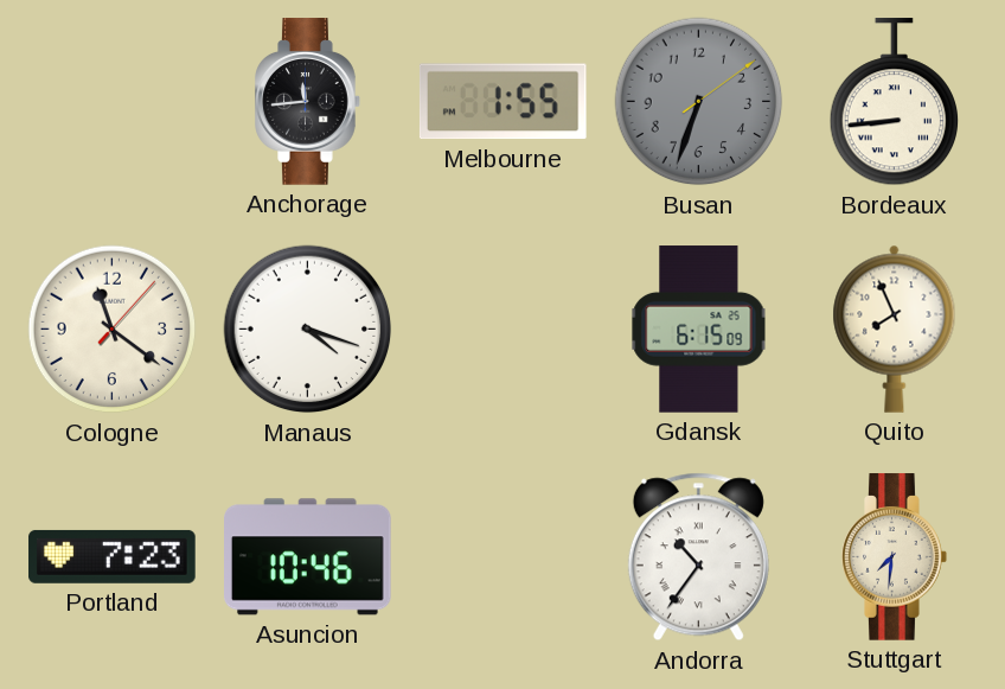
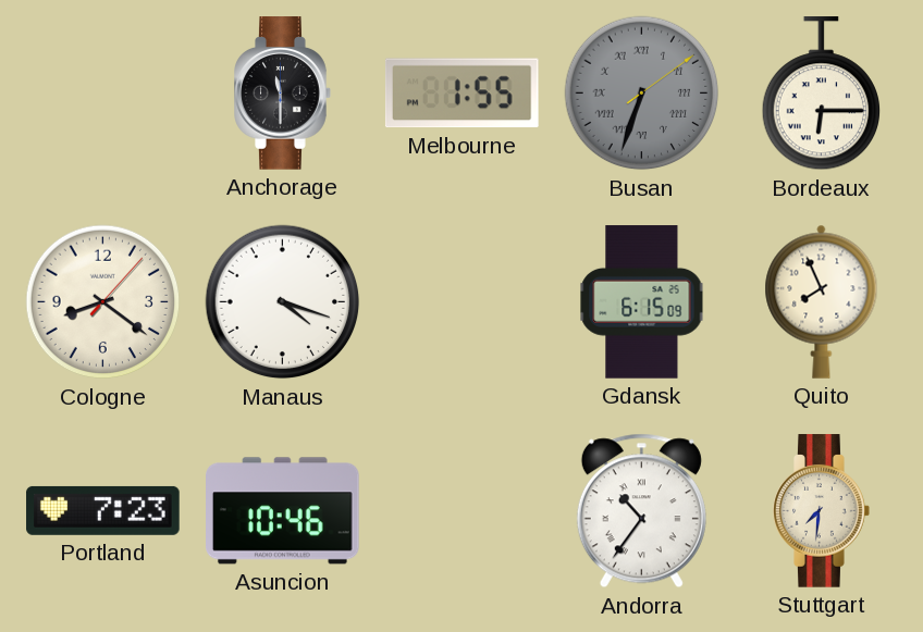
Anchorage: 11:44 -> 11:30 (283, 94)
Busan numerals: Arabic -> Roman (642, 94)
Bordeaux: 8:44 -> 6:15 (821, 94)
Cologne: 11:21 -> 8:21 (103, 302)
